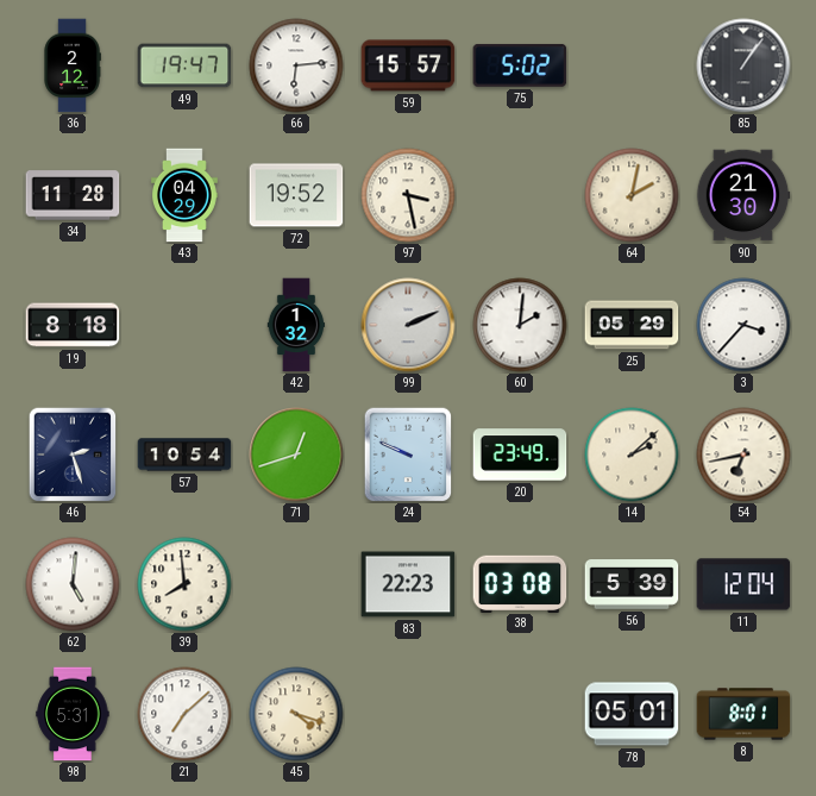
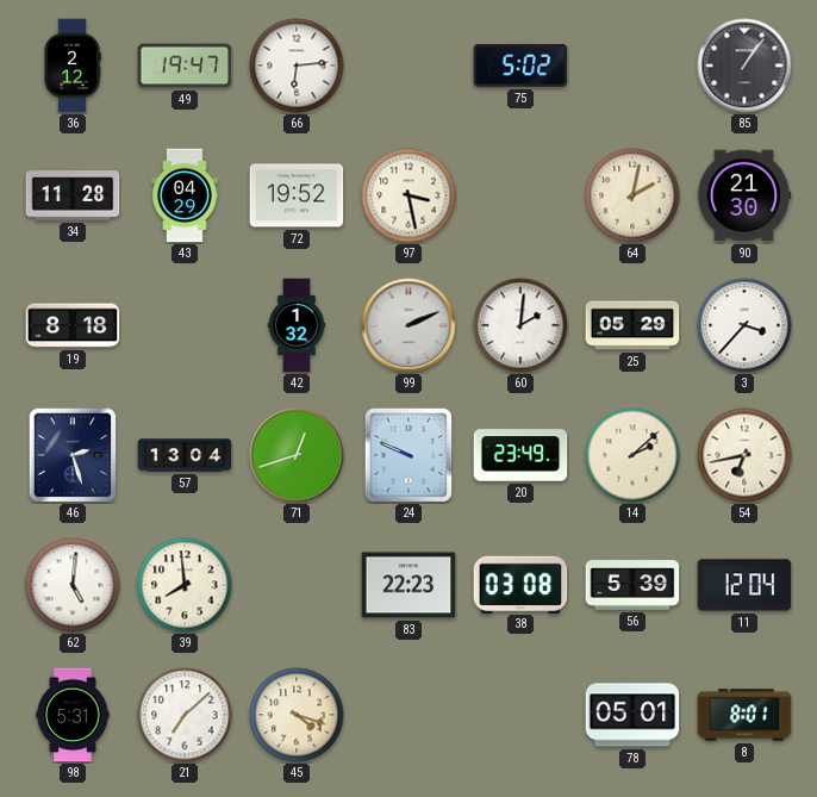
59: 15:57 -> none (408, 65)
57: 10:54 -> 13:04 (185, 455)
